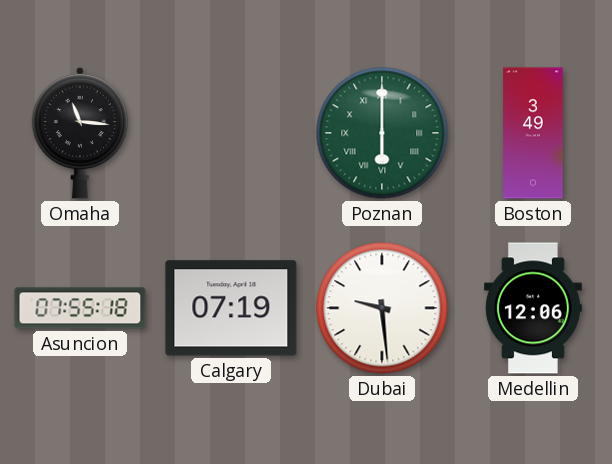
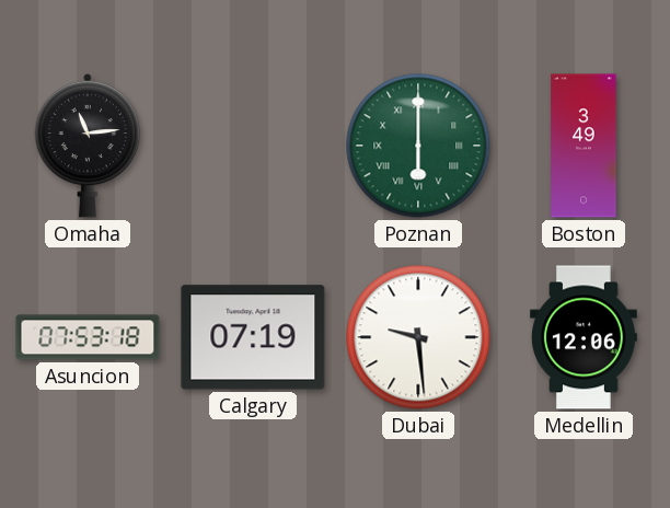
Omaha: 11:16 -> 11:14 (88, 146)
Asuncion: 07:55 -> 07:53 (88, 337)
